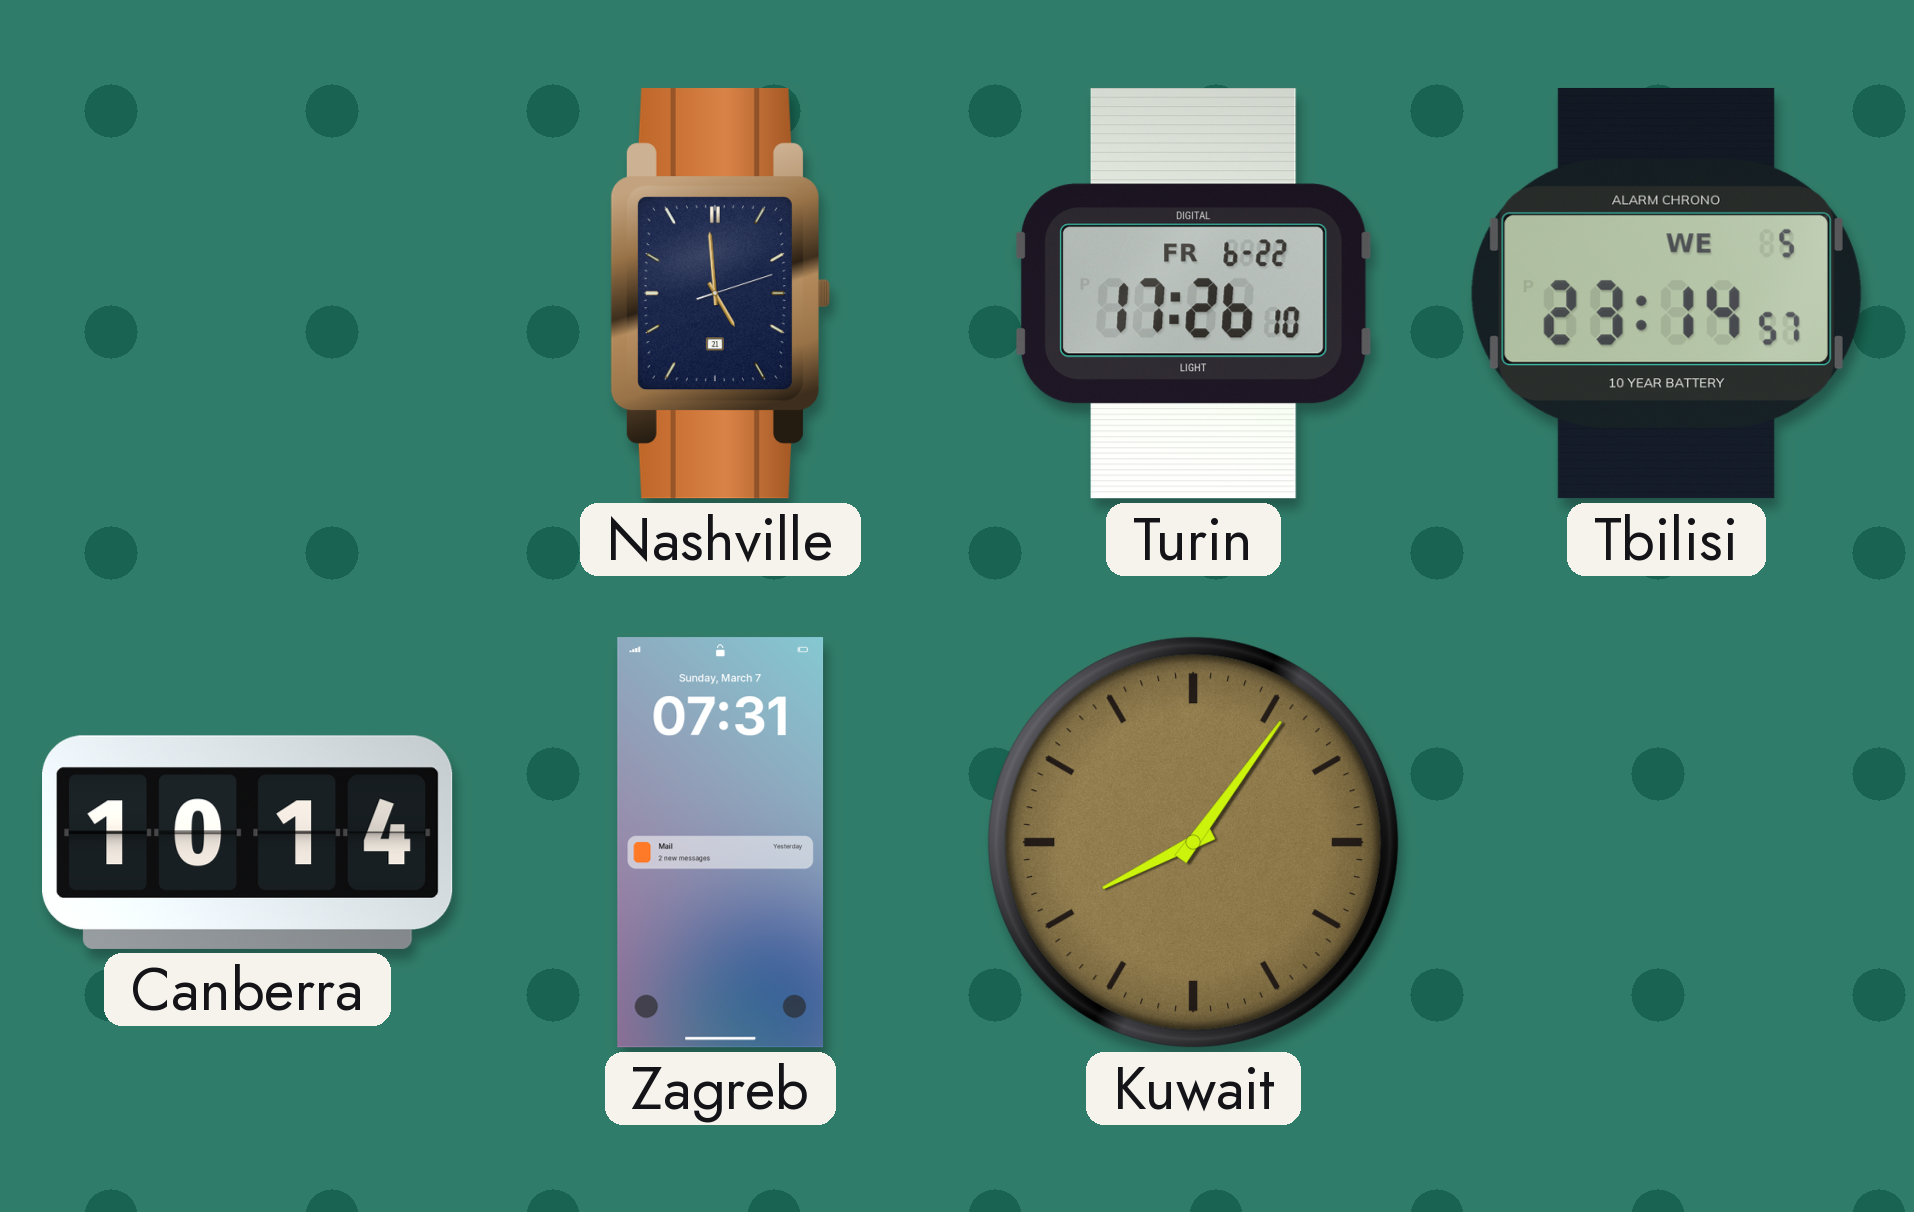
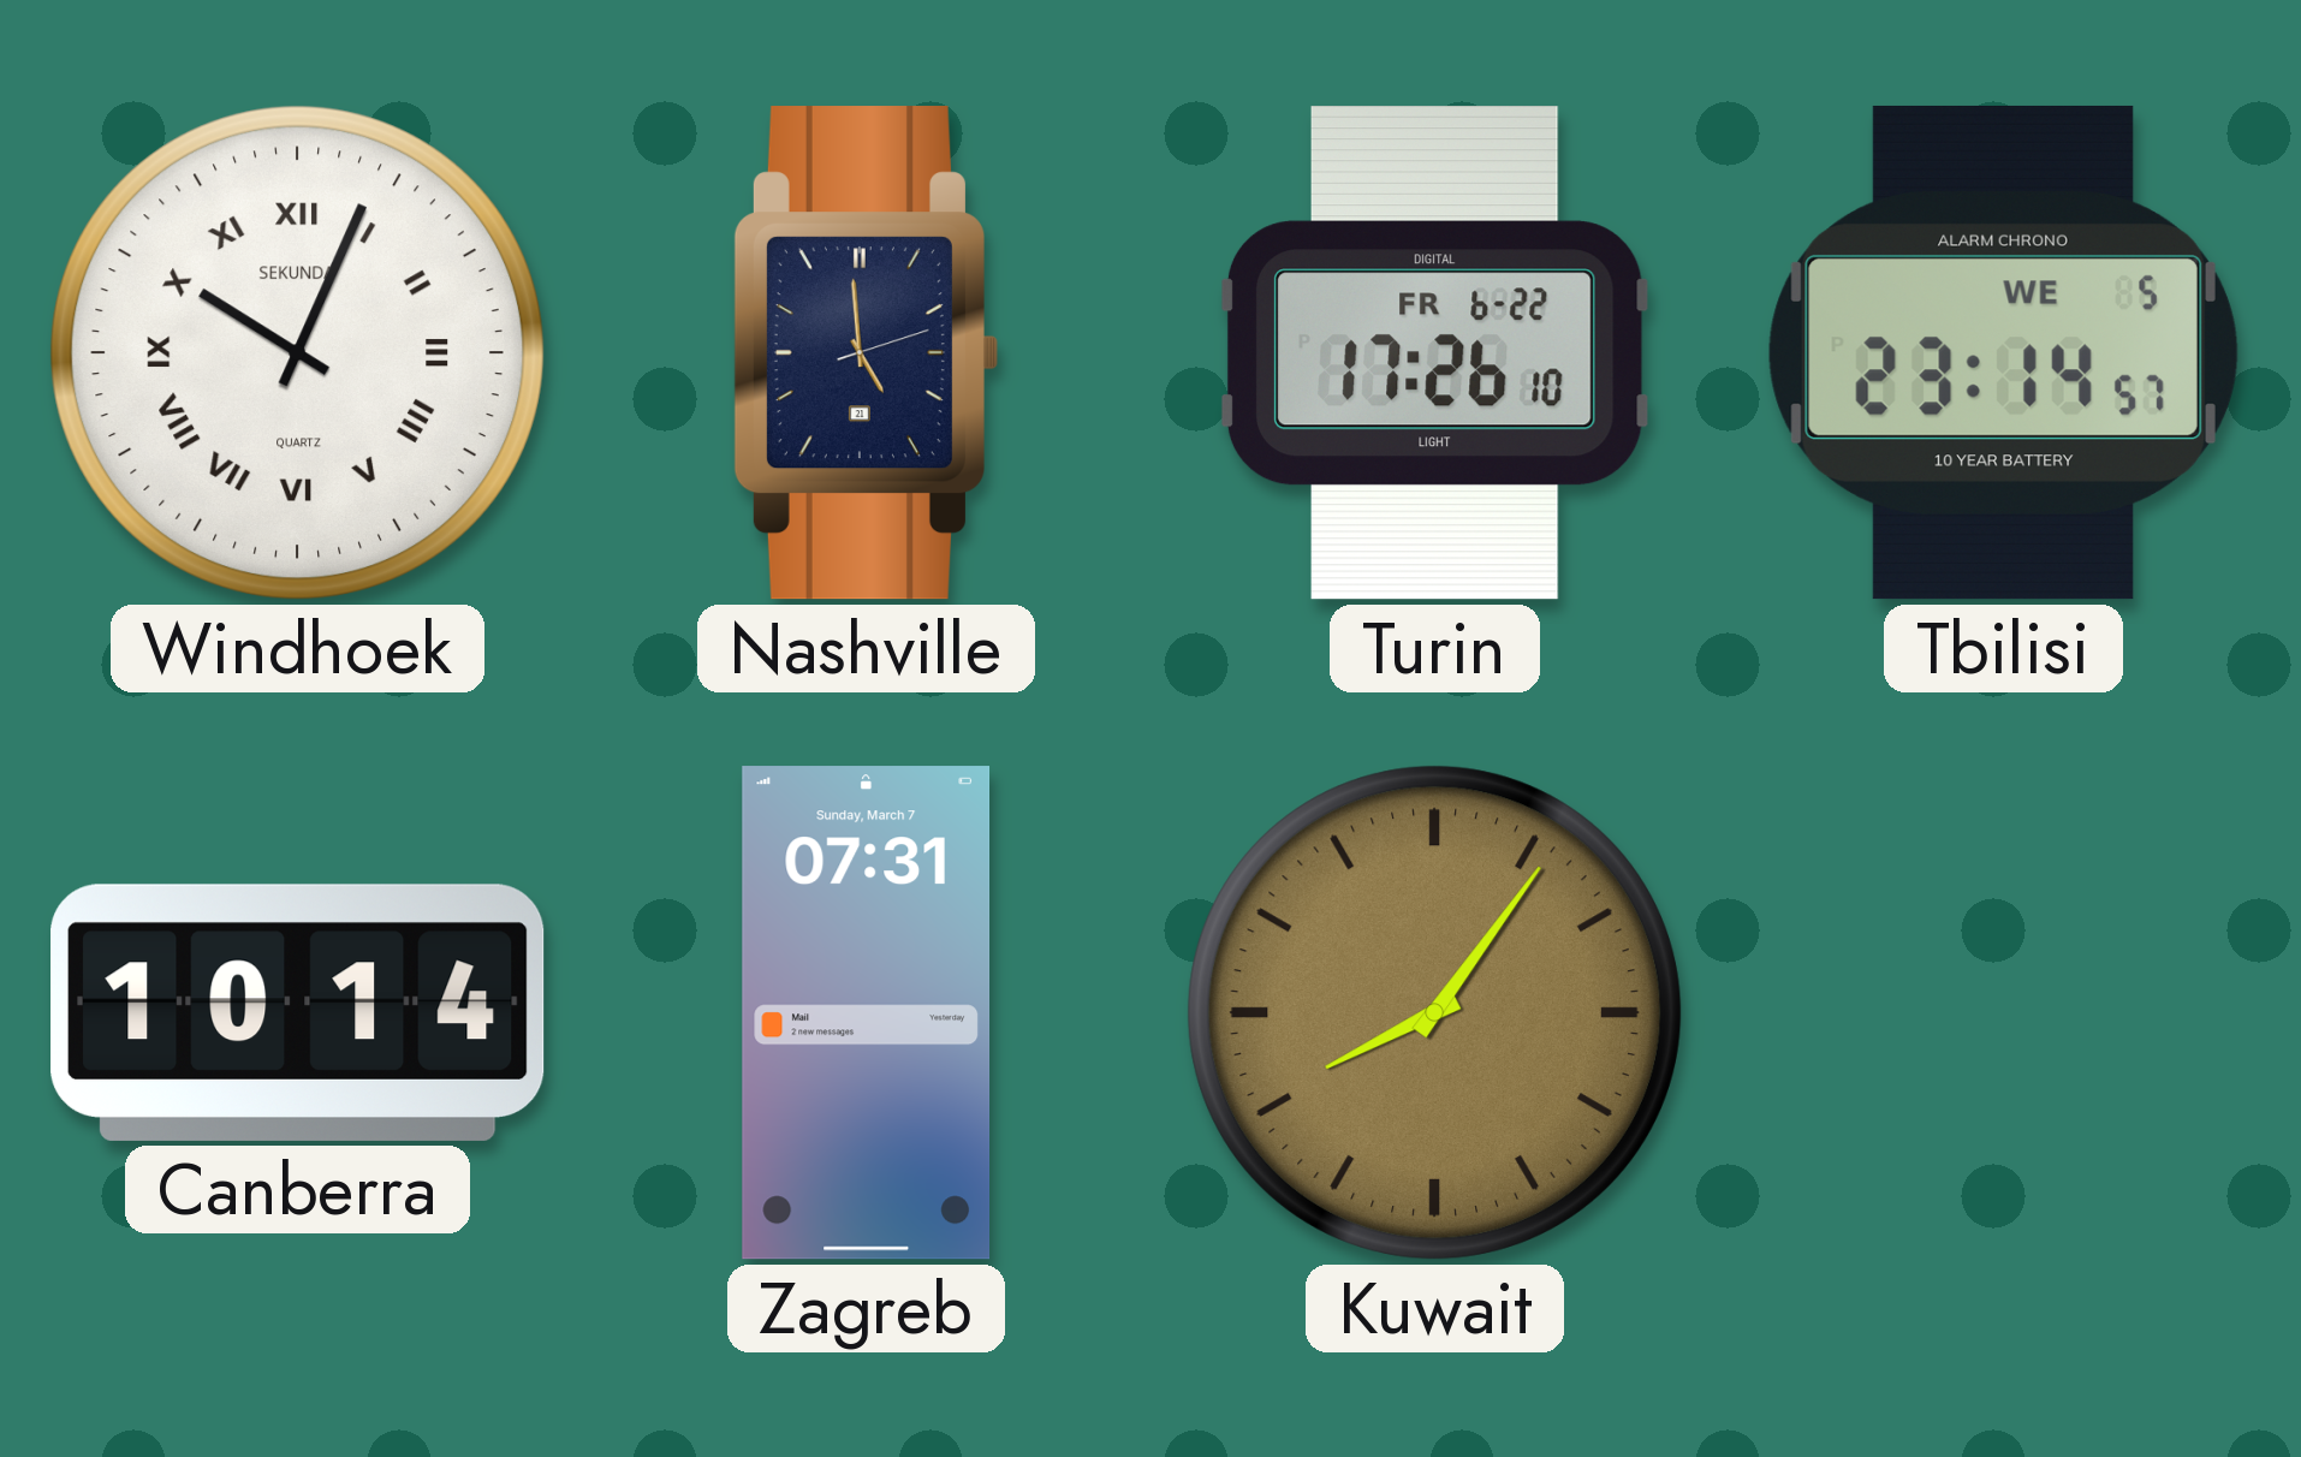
Windhoek: none -> 10:04 (297, 352)
